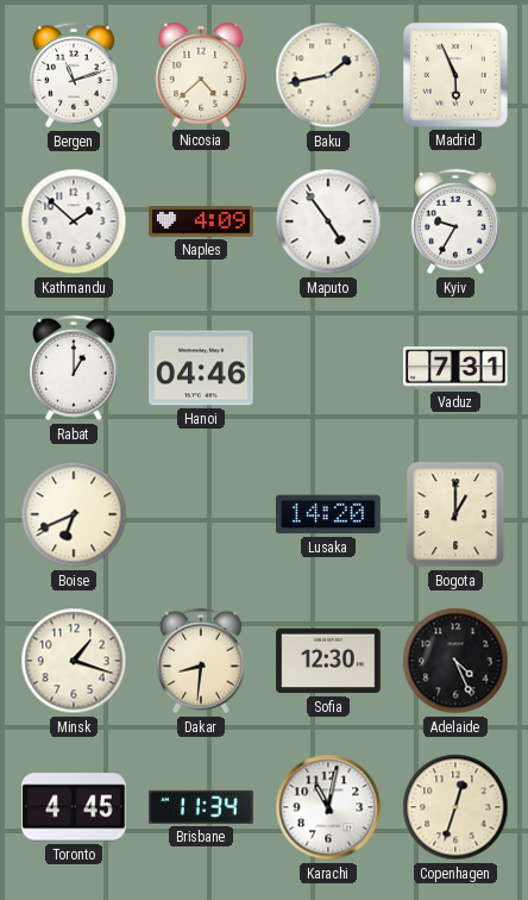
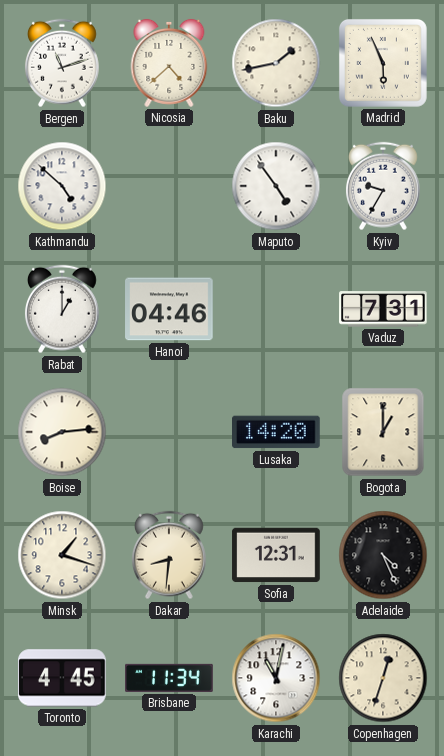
Kathmandu: 1:52 -> 4:52 (62, 186)
Naples: 4:09 -> none (201, 221)
Boise: 6:41 -> 8:14 (62, 432)
Sofia: 12:30 -> 12:31 (276, 555)
